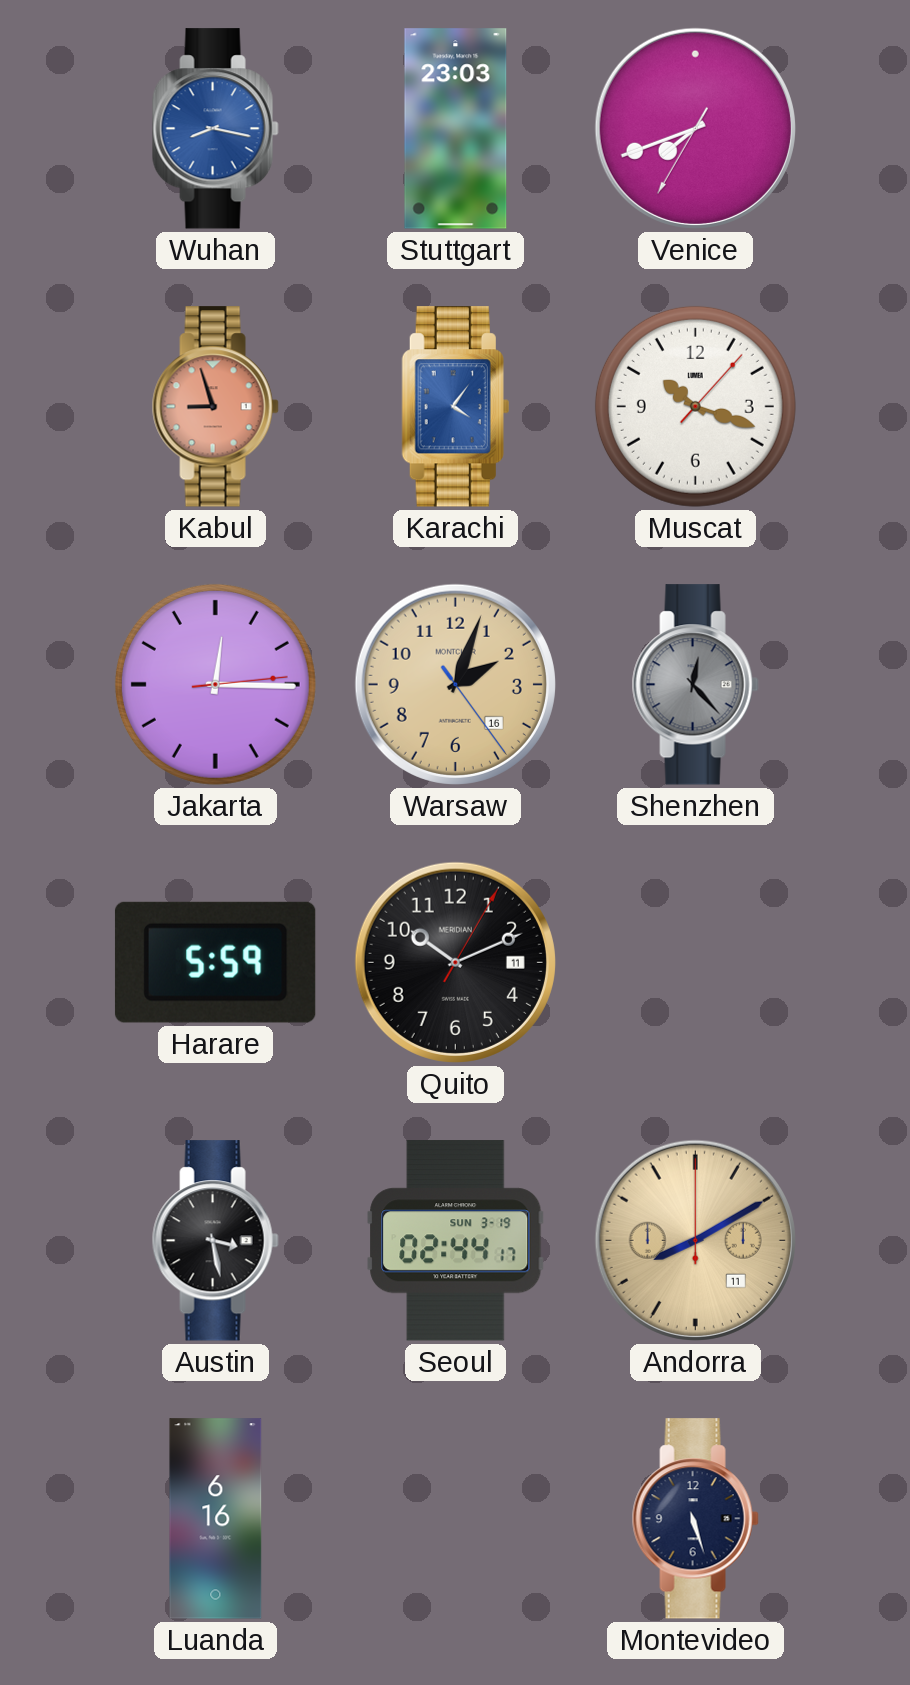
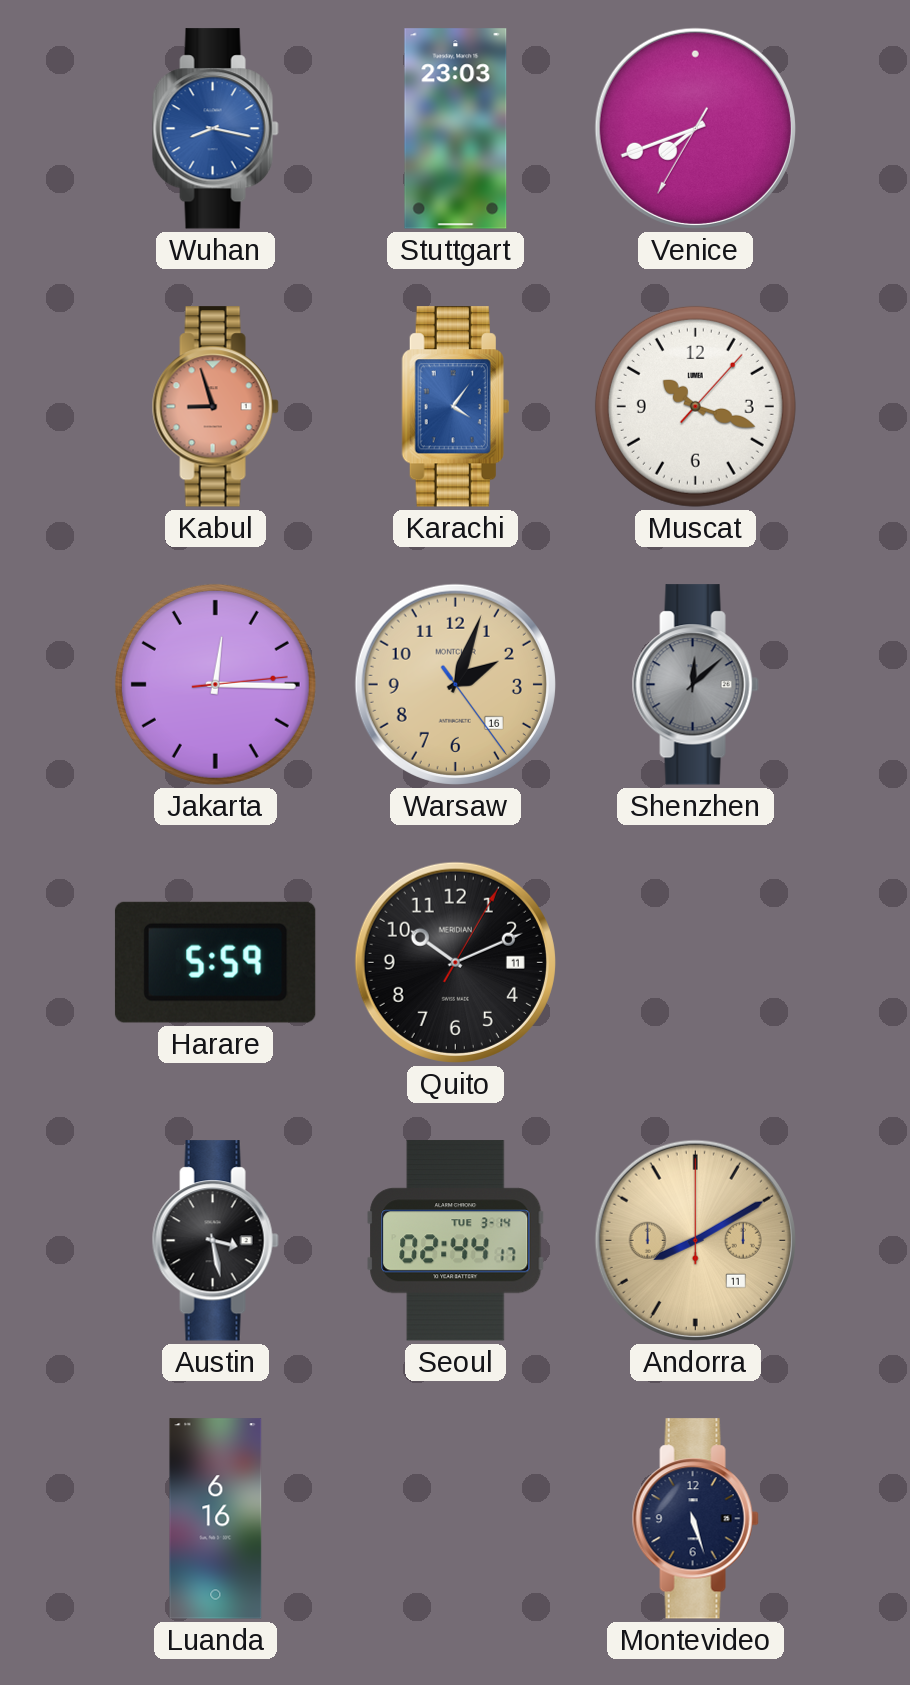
Shenzhen: 12:23 -> 12:08 (695, 685)
Seoul date: SUN 3-19 -> TUE 3-14 (456, 1241)
